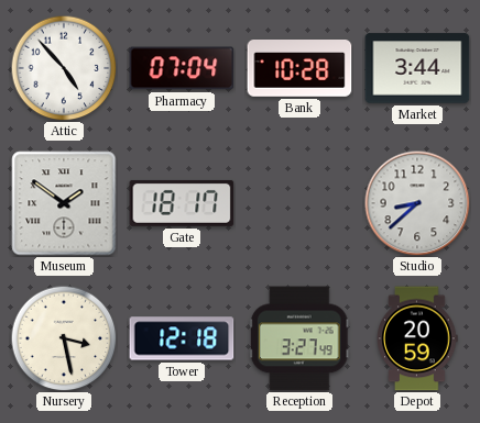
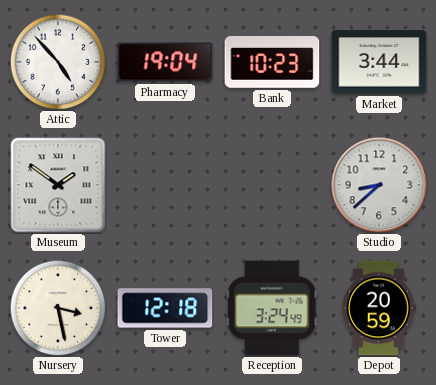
Pharmacy: 07:04 -> 19:04 (165, 62)
Bank: 10:28 -> 10:23 (272, 63)
Gate: 18:17 -> none (182, 203)
Reception: 3:27 -> 3:24 (272, 308)
